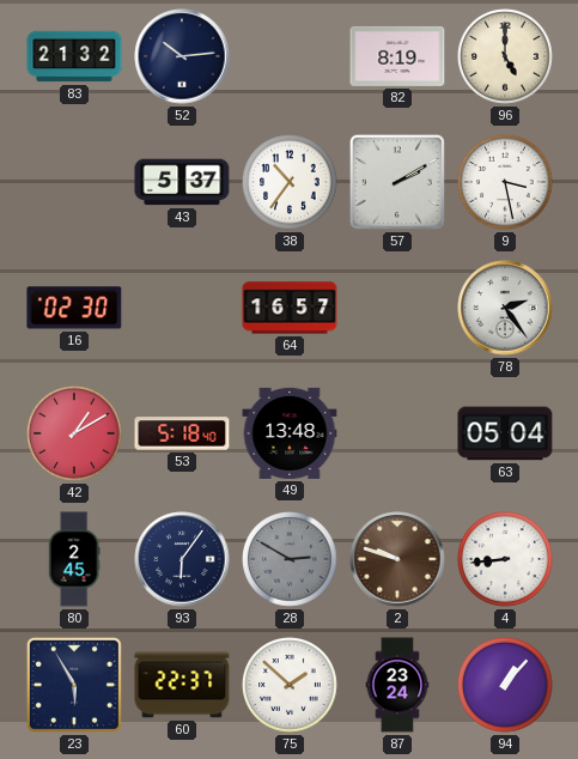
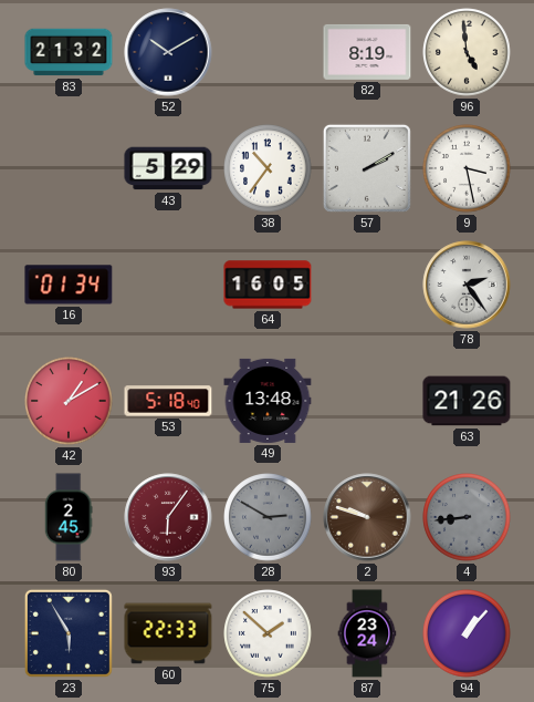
52: 10:14 -> 10:10 (168, 52)
96: 5:00 -> 4:59 (467, 52)
43: 5:37 -> 5:29 (168, 168)
16: 02:30 -> 01:34 (69, 285)
64: 16:57 -> 16:05 (268, 285)
63: 05:04 -> 21:26 (467, 401)
93 dial: navy -> burgundy (168, 517)
4 dial: white -> grey (467, 517)
60: 22:37 -> 22:33 (168, 633)
